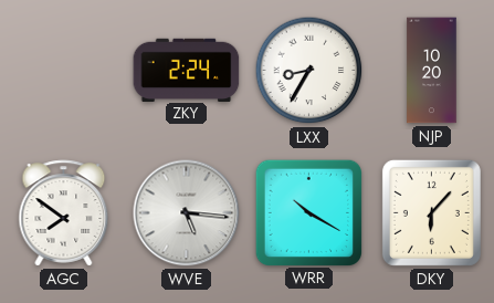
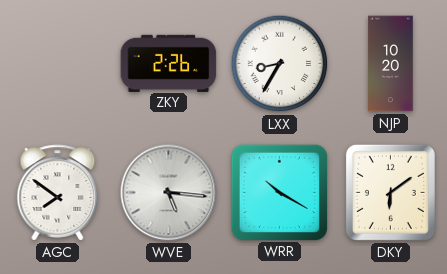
ZKY: 2:24 -> 2:26 (169, 63)
DKY: 6:07 -> 6:09 (390, 192)
